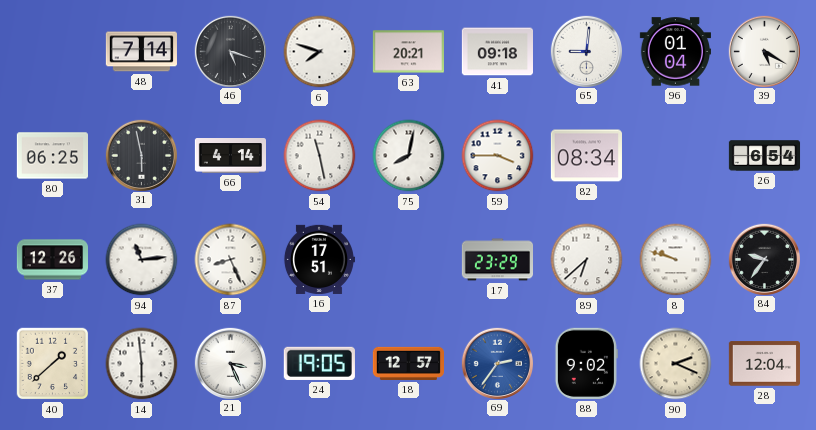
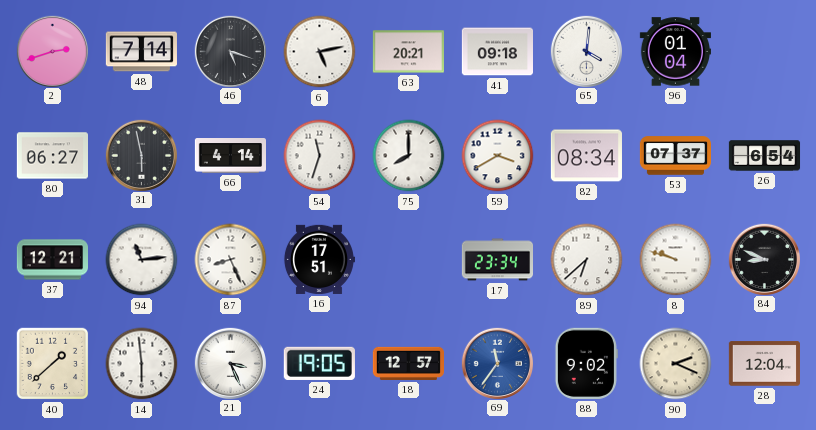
2: none -> 2:42 (52, 51)
6: 7:48 -> 5:13 (320, 52)
65: 9:01 -> 4:01 (586, 51)
39: 5:20 -> none (764, 51)
80: 06:25 -> 06:27 (52, 156)
54: 11:28 -> 11:33 (320, 156)
75: 8:02 -> 8:00 (409, 156)
59: 3:45 -> 3:40 (498, 156)
53: none -> 07:37 (675, 156)
37: 12:26 -> 12:21 (52, 260)
17: 23:29 -> 23:34 (497, 260)
84: 9:36 -> 8:49 (764, 259)
69: 2:36 -> 11:36 (497, 363)
